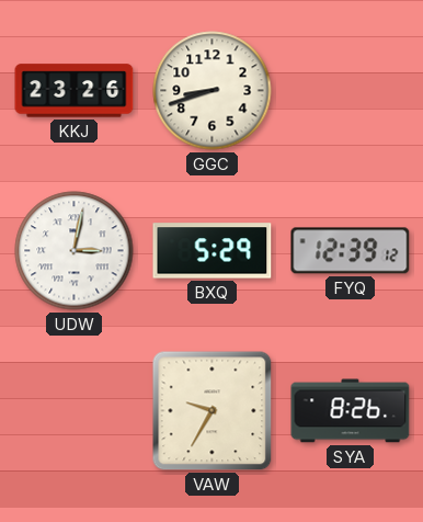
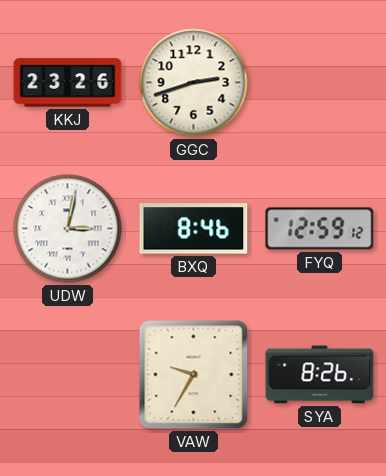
GGC: 8:42 -> 2:42 (194, 83)
BXQ: 5:29 -> 8:46 (194, 229)
FYQ: 12:39 -> 12:59 (320, 229)
